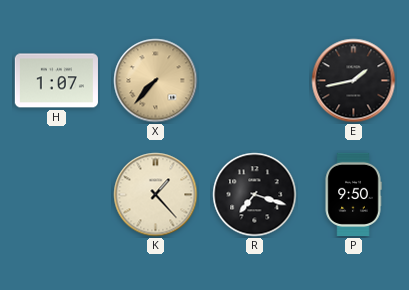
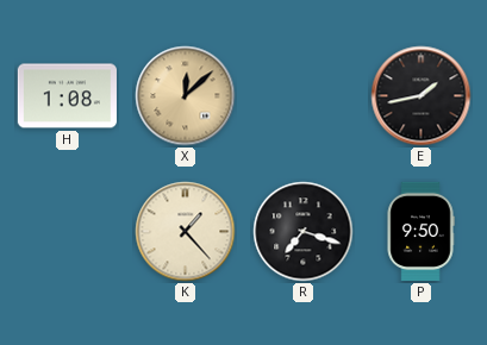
H: 1:07 -> 1:08 (67, 96)
X: 7:37 -> 12:08 (186, 96)
